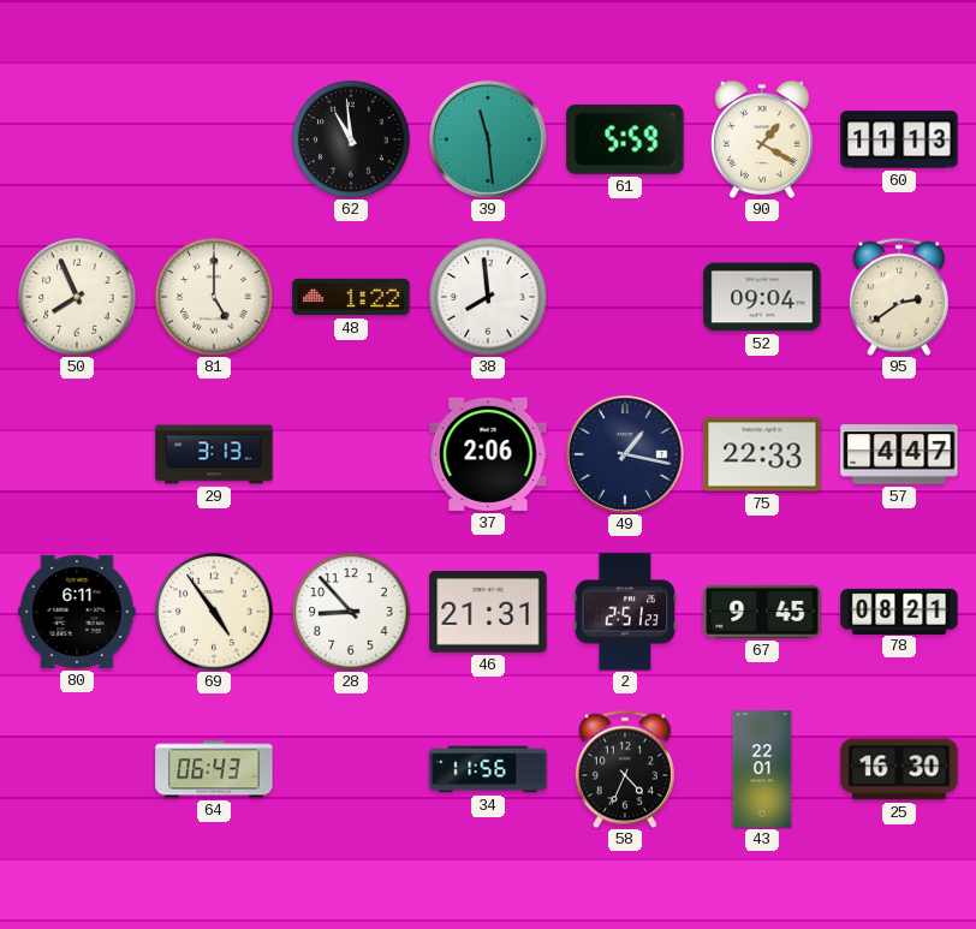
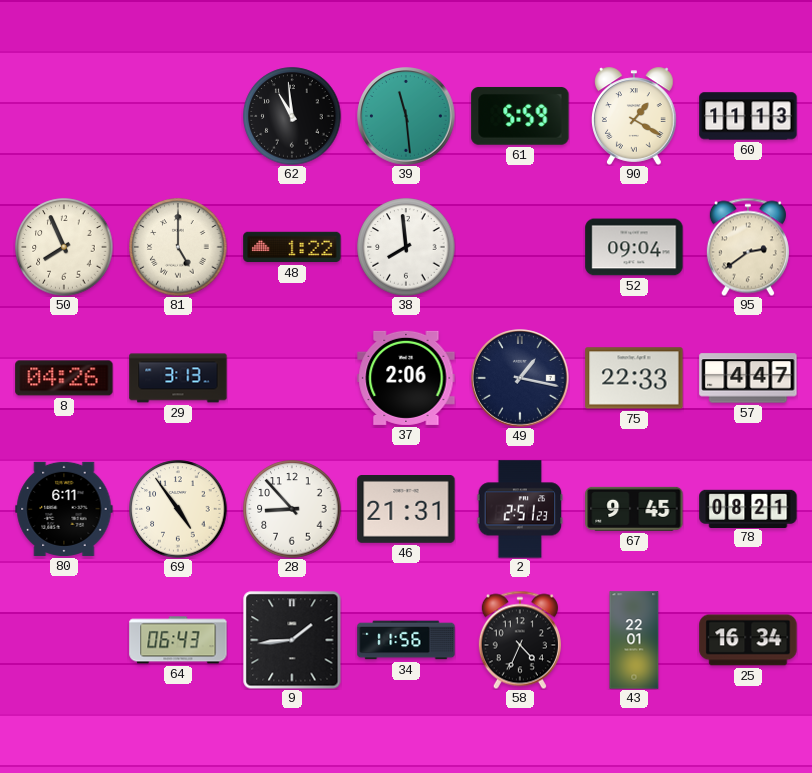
8: none -> 04:26 (64, 378)
9: none -> 1:44 (292, 640)
25: 16:30 -> 16:34 (748, 640)
